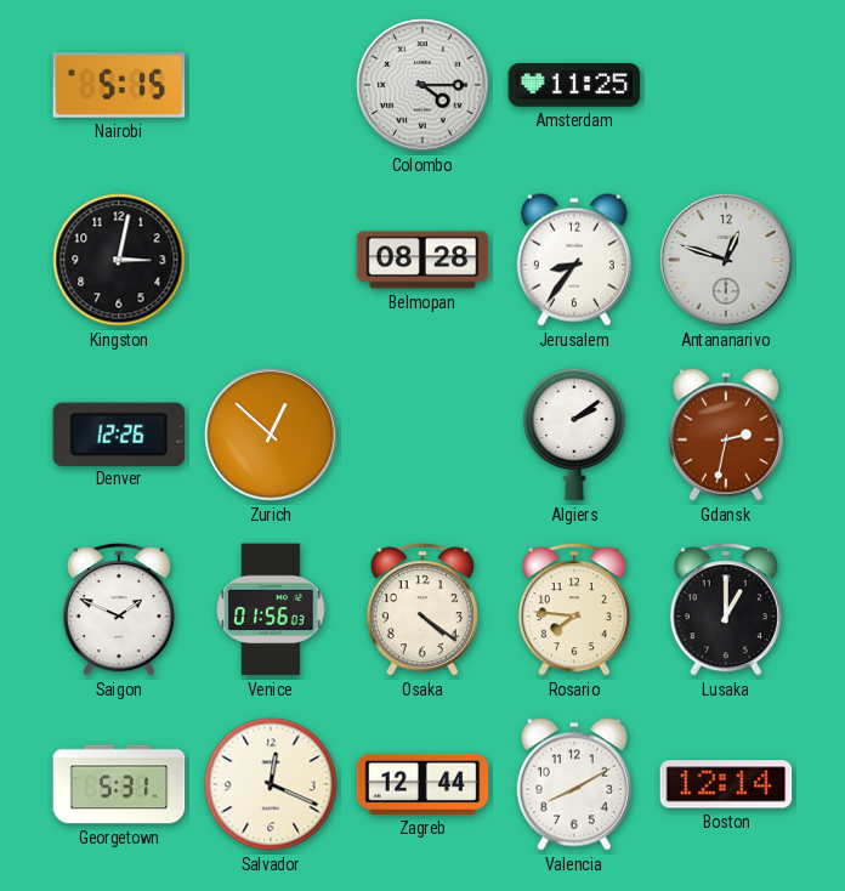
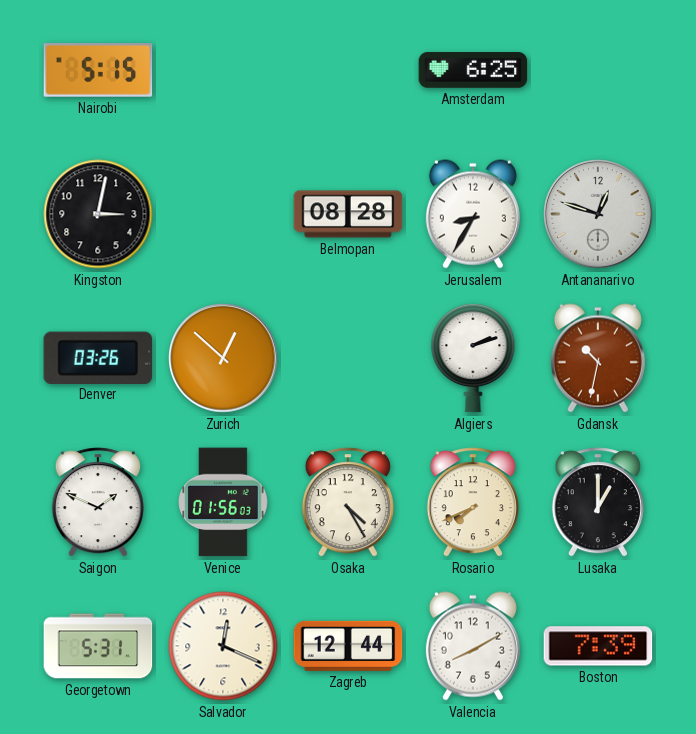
Colombo: 4:15 -> none (422, 85)
Amsterdam: 11:25 -> 6:25 (473, 70)
Jerusalem: 8:36 -> 8:35 (473, 214)
Denver: 12:26 -> 03:26 (98, 357)
Algiers: 2:09 -> 2:12 (473, 358)
Gdansk: 2:32 -> 10:32 (598, 358)
Osaka: 4:21 -> 4:25 (348, 502)
Rosario: 7:46 -> 7:41 (473, 502)
Boston: 12:14 -> 7:39 (598, 646)
